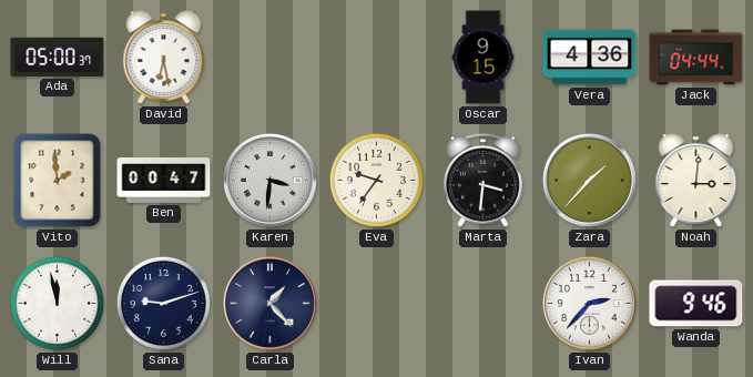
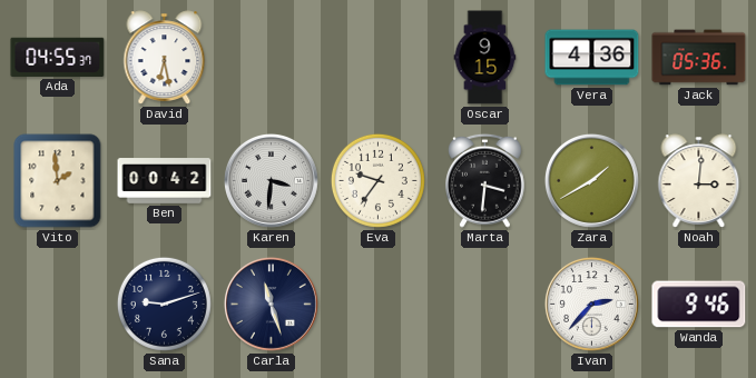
Ada: 05:00 -> 04:55 (58, 57)
Jack: 04:44 -> 05:36 (699, 58)
Ben: 00:47 -> 00:42 (165, 181)
Zara: 1:37 -> 1:40 (591, 180)
Will: 11:58 -> none (57, 303)
Carla: 1:23 -> 11:27 (271, 304)
